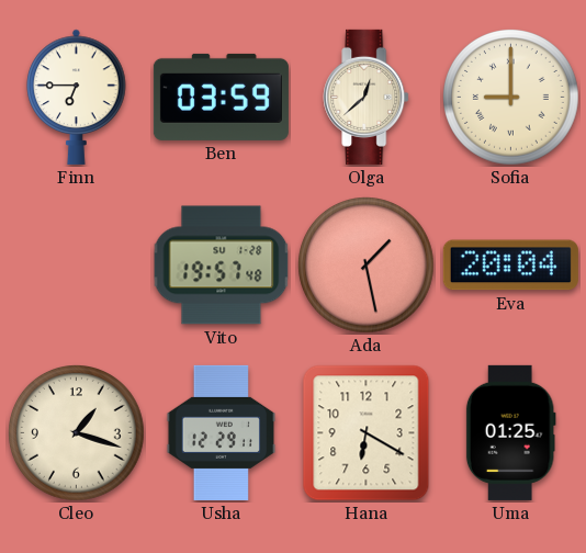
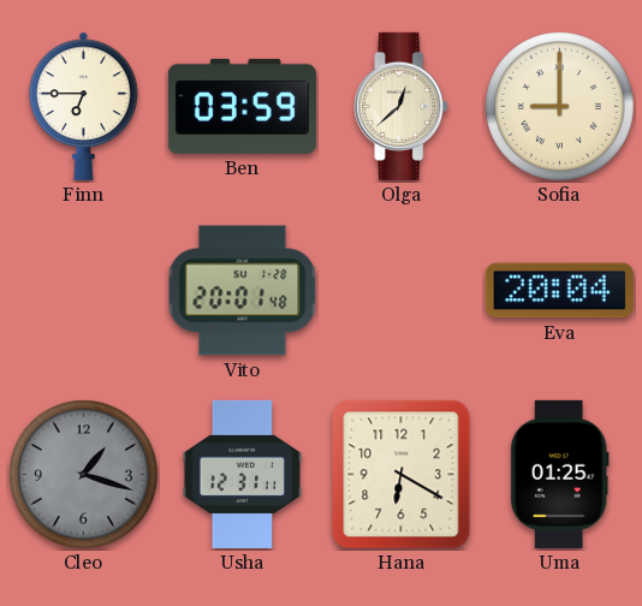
Vito: 19:57 -> 20:01 (243, 291)
Ada: 1:28 -> none (367, 266)
Cleo dial: cream -> grey (84, 475)
Usha: 12:29 -> 12:31 (243, 474)
